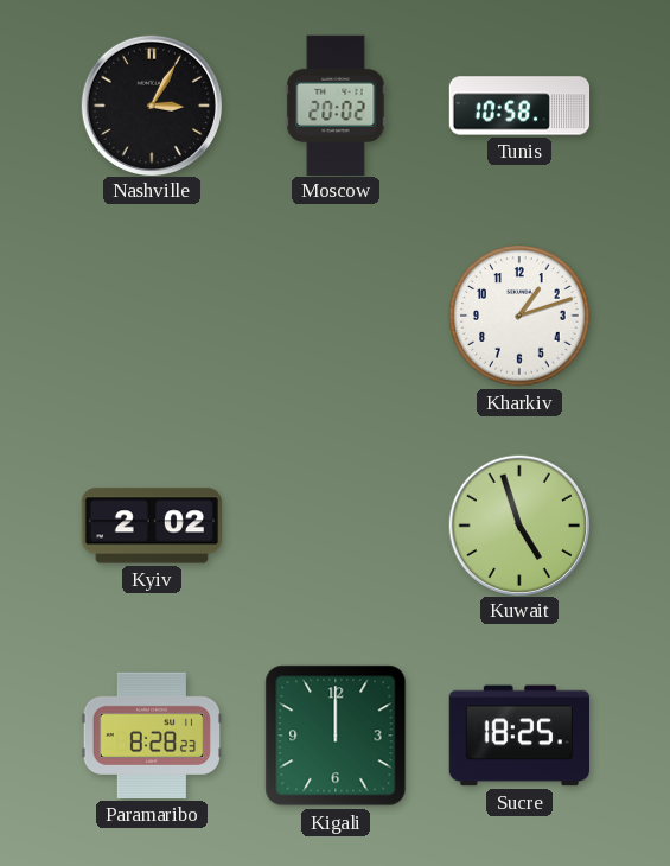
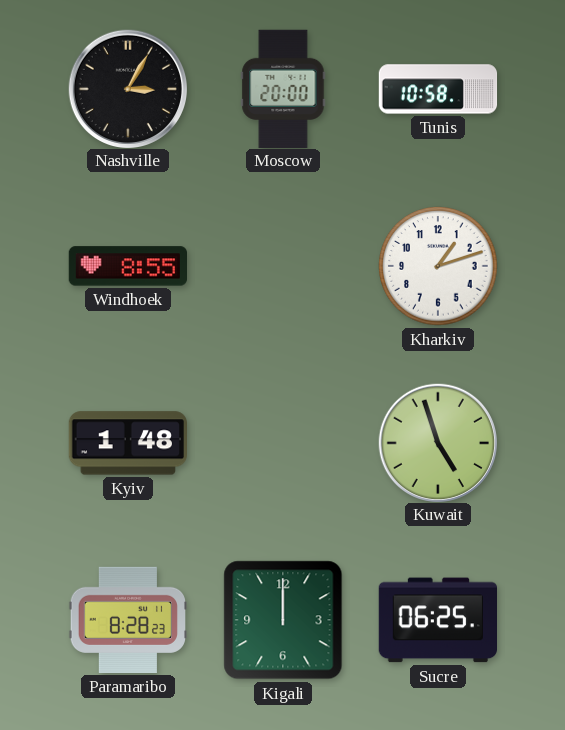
Moscow: 20:02 -> 20:00 (283, 88)
Windhoek: none -> 8:55 (127, 266)
Kyiv: 2:02 -> 1:48 (127, 443)
Sucre: 18:25 -> 06:25 (437, 620)
